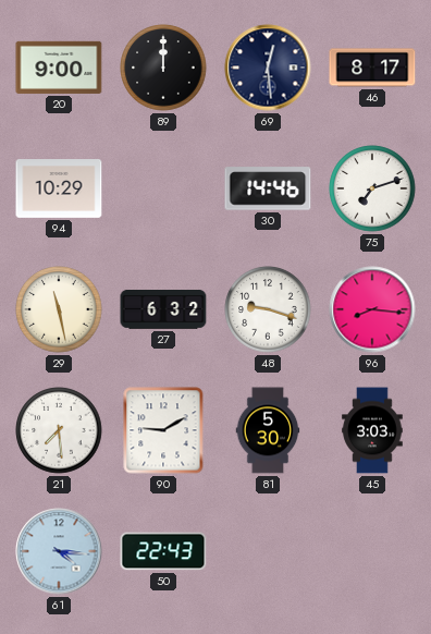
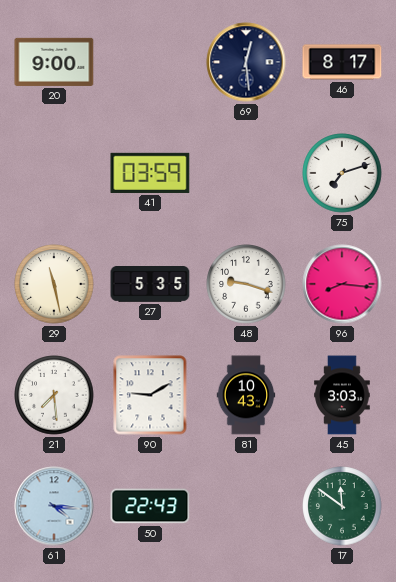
89: 12:00 -> none (163, 68)
94: 10:29 -> none (59, 190)
41: none -> 03:59 (150, 173)
30: 14:46 -> none (268, 188)
27: 6:32 -> 5:35 (150, 285)
81: 5:30 -> 10:43 (246, 395)
17: none -> 11:51 (342, 506)
